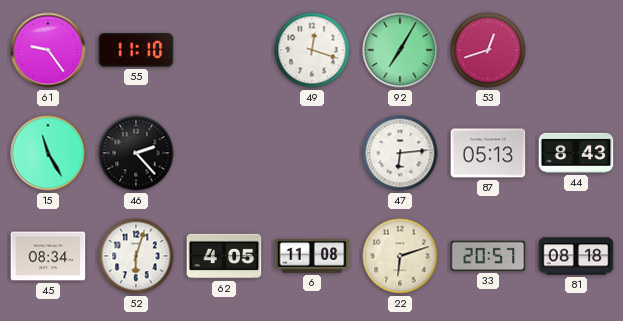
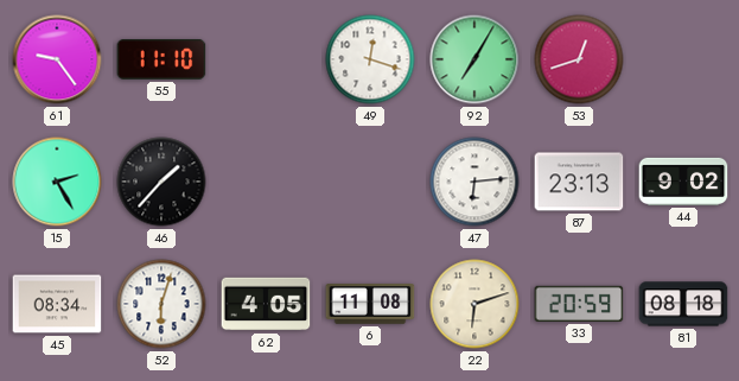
15: 11:25 -> 2:25 (57, 182)
46: 2:23 -> 1:37 (161, 182)
87: 05:13 -> 23:13 (579, 182)
44: 8:43 -> 9:02 (683, 182)
33: 20:57 -> 20:59 (579, 304)
